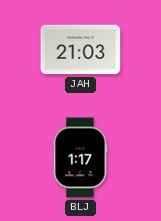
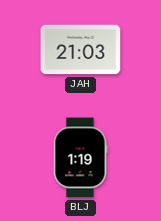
BLJ: 1:17 -> 1:19 (80, 158)
